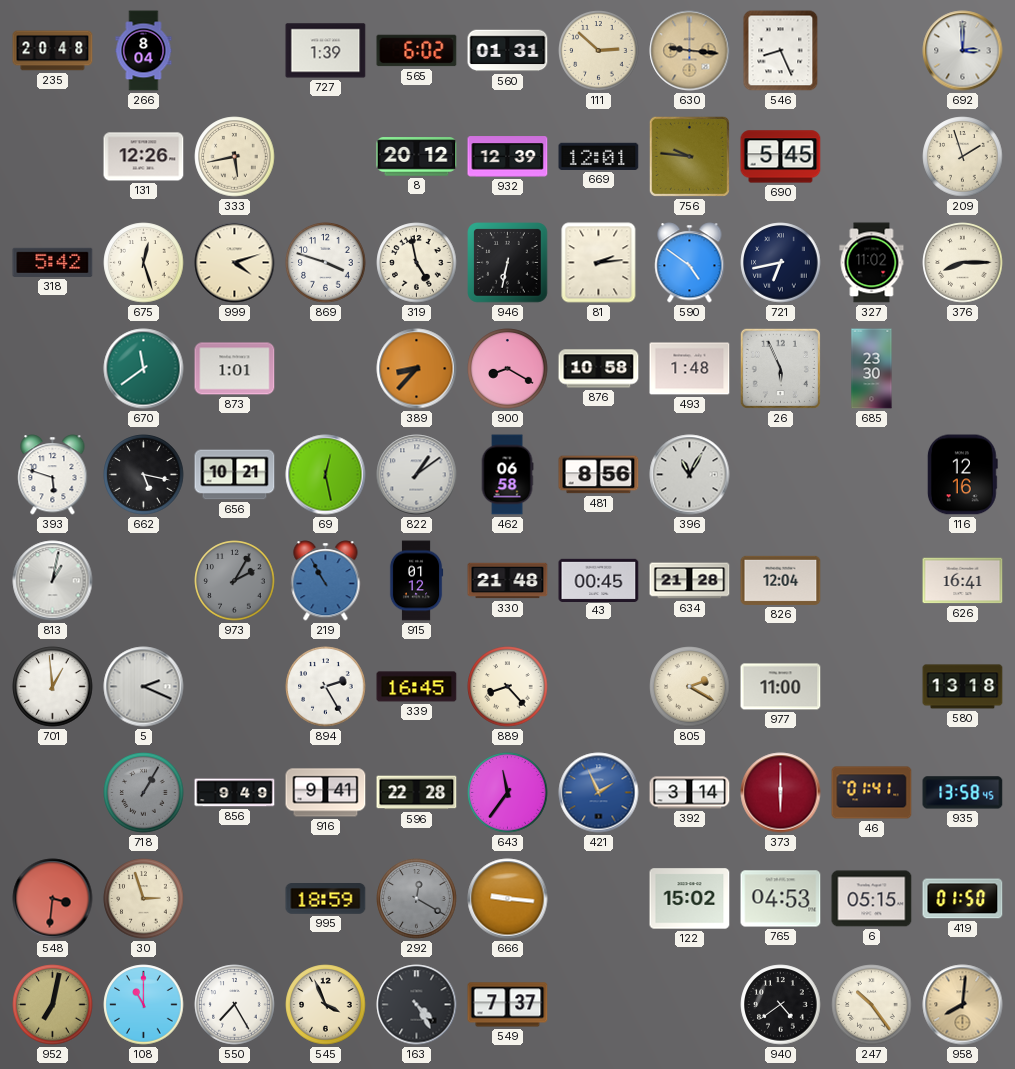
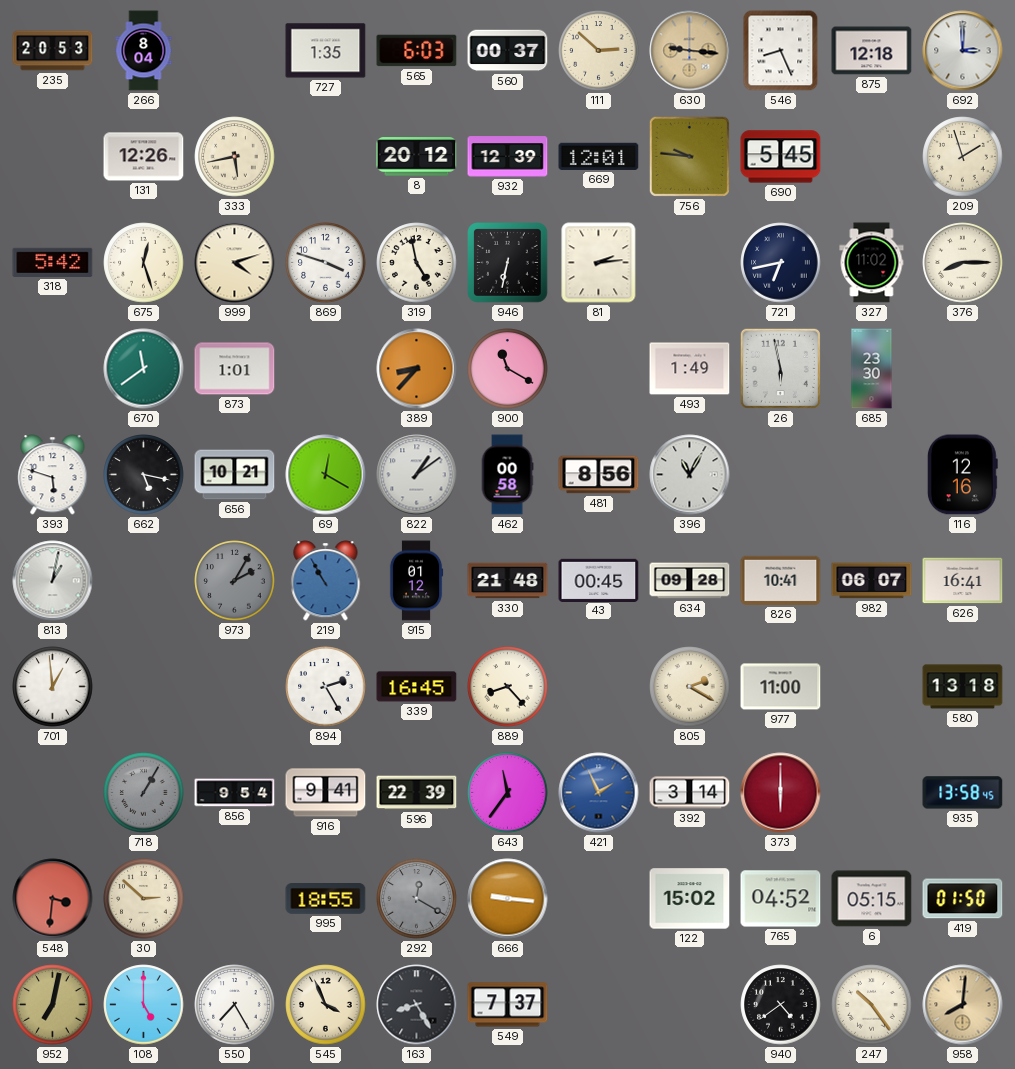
235: 20:48 -> 20:53 (53, 51)
727: 1:39 -> 1:35 (326, 51)
565: 6:02 -> 6:03 (417, 51)
560: 01:31 -> 00:37 (508, 51)
875: none -> 12:18 (872, 51)
590: 4:51 -> none (690, 263)
900: 8:20 -> 11:20 (508, 369)
876: 10:58 -> none (599, 369)
493: 1:48 -> 1:49 (690, 369)
26: 5:56 -> 5:58 (780, 368)
69: 12:28 -> 12:20 (326, 475)
462: 06:58 -> 00:58 (507, 475)
634: 21:28 -> 09:28 (690, 581)
826: 12:04 -> 10:41 (781, 580)
982: none -> 06:07 (872, 581)
5: 2:19 -> none (144, 687)
856: 9:49 -> 9:54 (235, 793)
596: 22:28 -> 22:39 (417, 793)
46: 01:41 -> none (872, 793)
30: 2:57 -> 2:52 (144, 899)
995: 18:59 -> 18:55 (326, 899)
765: 04:53 -> 04:52 (781, 899)
108: 11:00 -> 5:00 (144, 1005)
163: 4:25 -> 8:25 (417, 1005)
